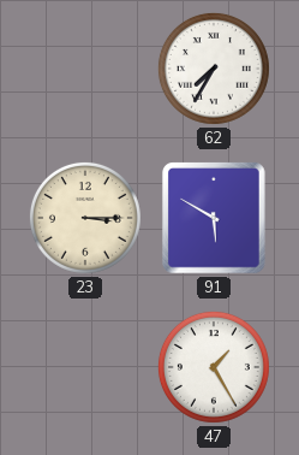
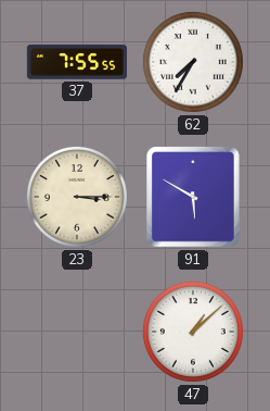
37: none -> 7:55 (76, 62)
47: 1:25 -> 1:08 (193, 332)
